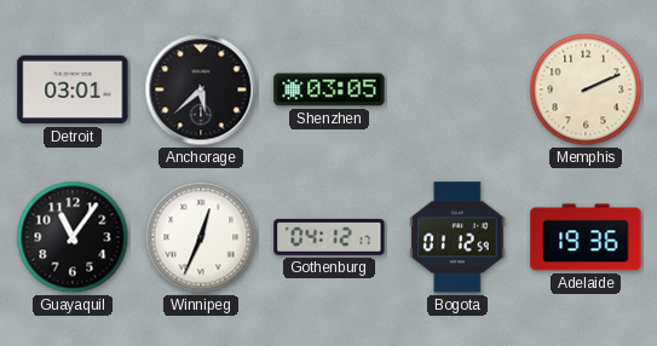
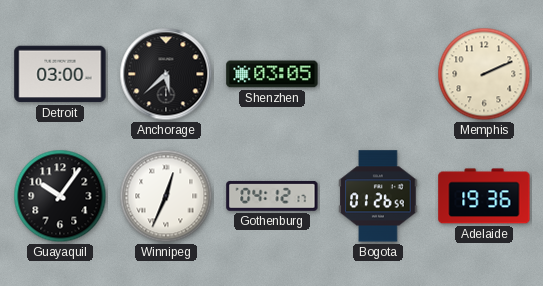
Detroit: 03:01 -> 03:00 (60, 74)
Guayaquil: 11:06 -> 10:06 (60, 196)
Bogota: 01:12 -> 01:26 (378, 196)
